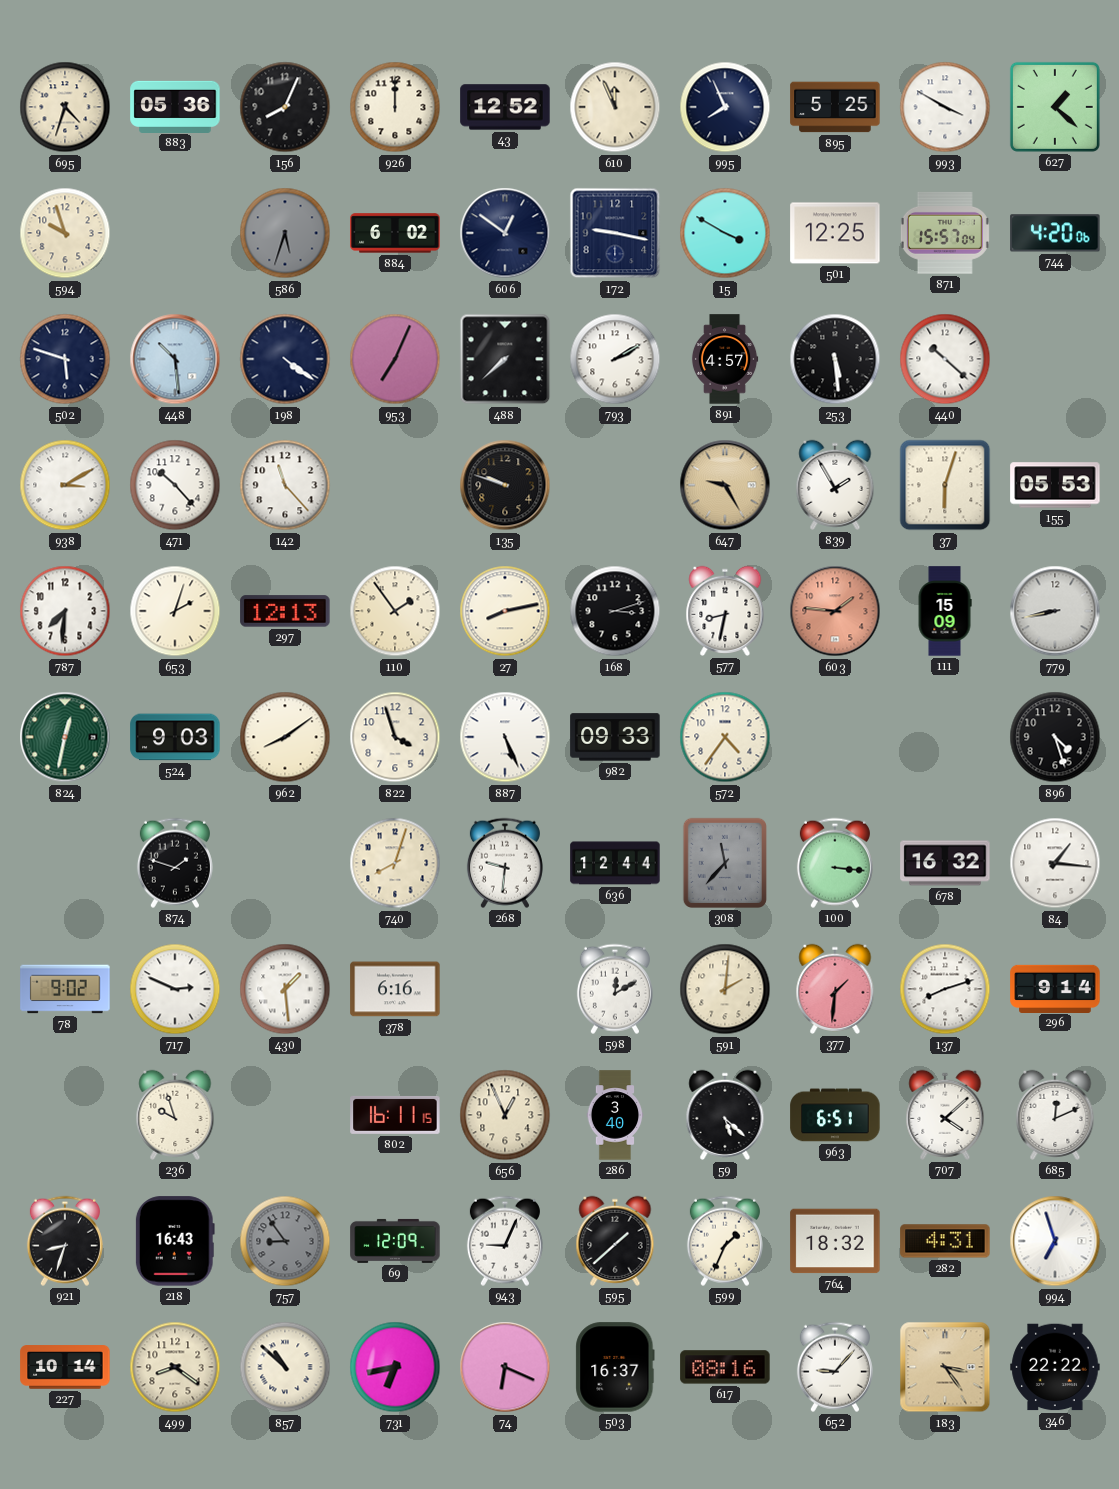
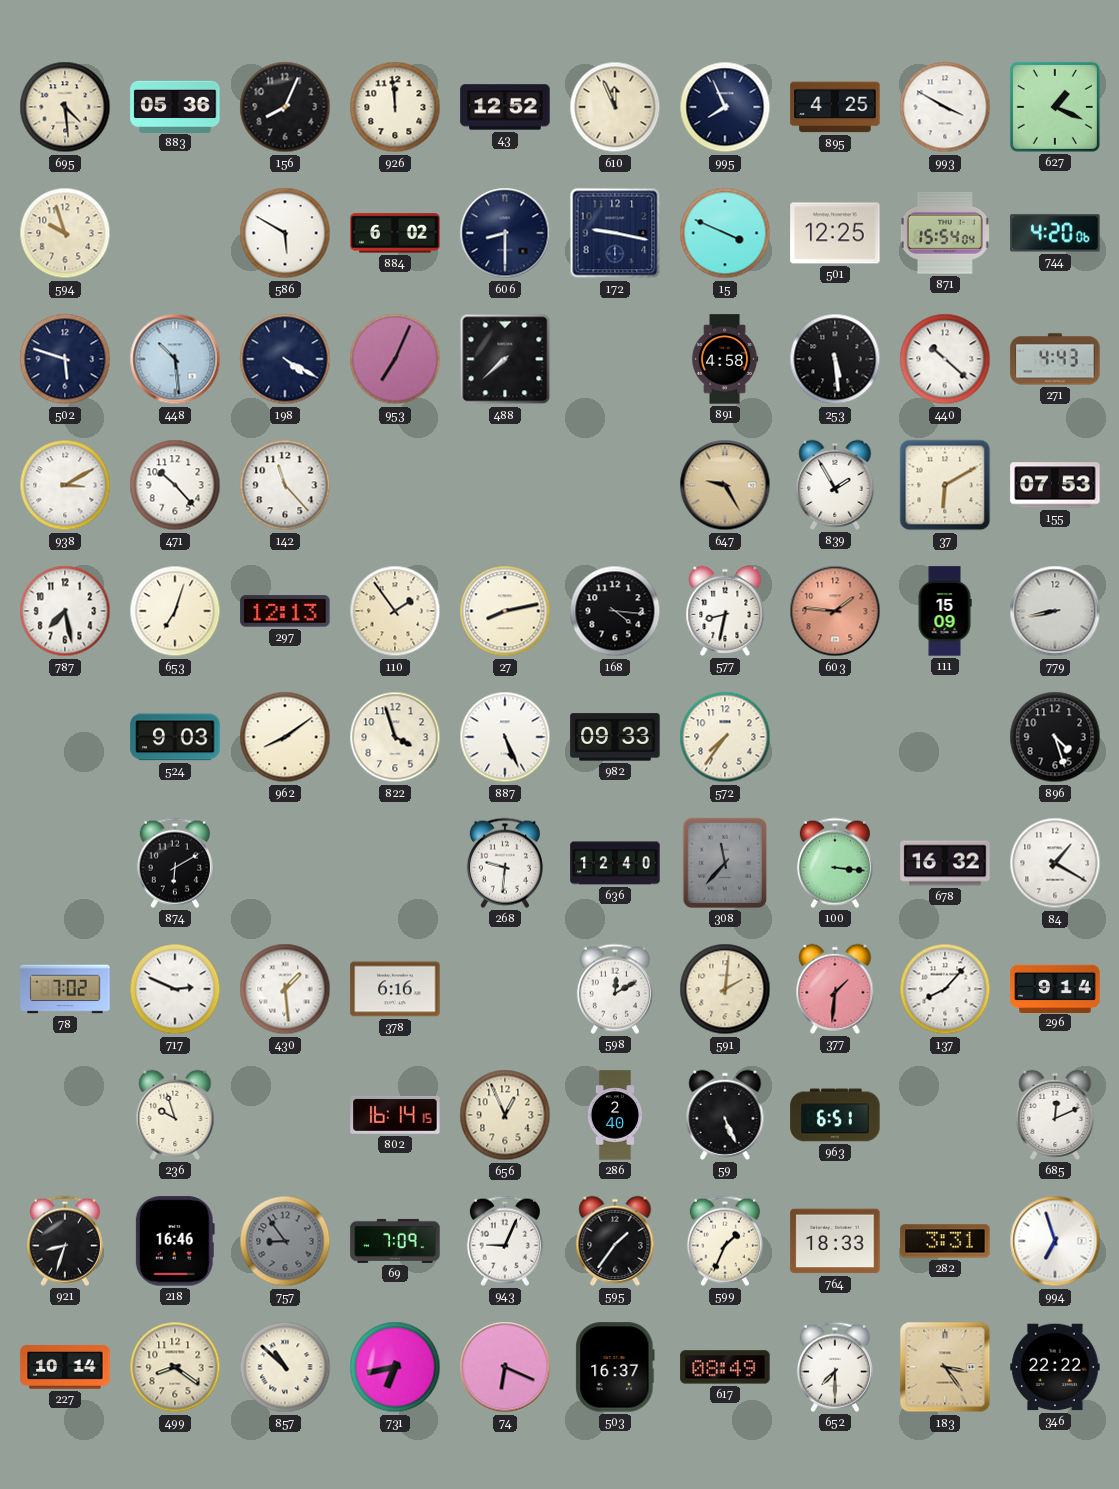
695: 4:33 -> 4:29 (65, 107)
926: 12:00 -> 11:59 (395, 107)
895: 5:25 -> 4:25 (835, 107)
627: 1:22 -> 1:19 (1055, 107)
586: 5:33 -> 5:50 (285, 233)
586 dial: grey -> white (285, 233)
606: 12:51 -> 8:30 (505, 233)
15: 3:50 -> 3:49 (725, 233)
871: 15:57 -> 15:54 (945, 233)
198: 4:21 -> 4:20 (285, 359)
793: 2:10 -> none (615, 359)
891: 4:57 -> 4:58 (725, 359)
271: none -> 4:43 (1055, 359)
135: 9:48 -> none (505, 485)
37: 6:03 -> 6:10 (945, 485)
155: 05:53 -> 07:53 (1055, 485)
787: 7:31 -> 7:28 (65, 611)
653: 2:03 -> 7:03 (175, 611)
168: 3:12 -> 4:16 (615, 611)
824: 12:32 -> none (65, 737)
572: 4:36 -> 7:36 (725, 737)
874: 1:48 -> 6:10 (175, 863)
740: 8:03 -> none (395, 863)
636: 12:44 -> 12:40 (615, 863)
84: 1:16 -> 1:20 (1055, 863)
78: 9:02 -> 7:02 (65, 989)
137: 8:12 -> 8:07 (945, 989)
802: 16:11 -> 16:14 (395, 1115)
286: 3:40 -> 2:40 (615, 1115)
59: 5:22 -> 5:26 (725, 1115)
707: 4:08 -> none (945, 1115)
218: 16:43 -> 16:46 (175, 1241)
69: 12:09 -> 7:09 (395, 1241)
595: 1:38 -> 1:36 (615, 1241)
764: 18:32 -> 18:33 (835, 1241)
282: 4:31 -> 3:31 (945, 1241)
617: 08:16 -> 08:49 (725, 1367)
652: 9:07 -> 7:30 (835, 1367)
